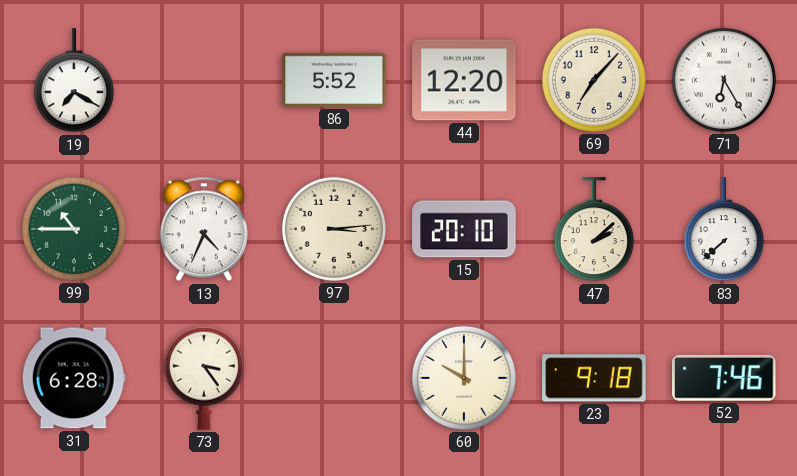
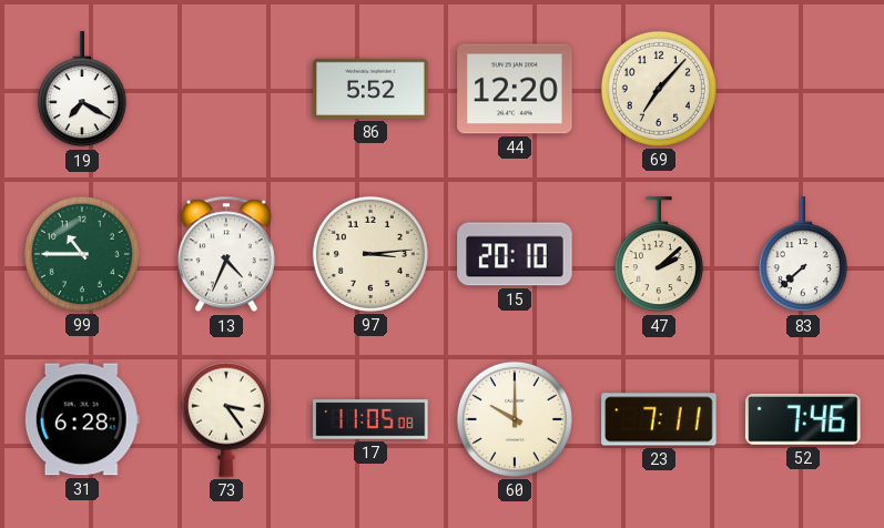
71: 6:25 -> none (724, 80)
17: none -> 11:05 (370, 419)
23: 9:18 -> 7:11 (659, 419)
